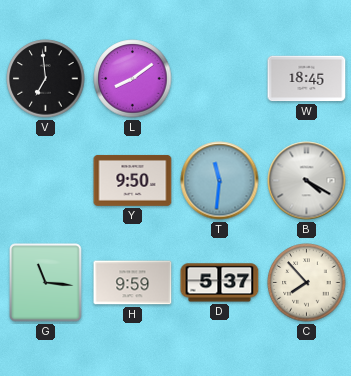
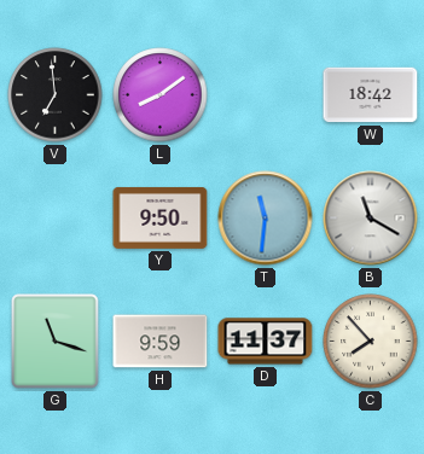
W: 18:45 -> 18:42 (371, 95)
B: 4:20 -> 11:20 (371, 219)
G: 11:16 -> 11:18 (56, 342)
D: 5:37 -> 11:37 (266, 342)
